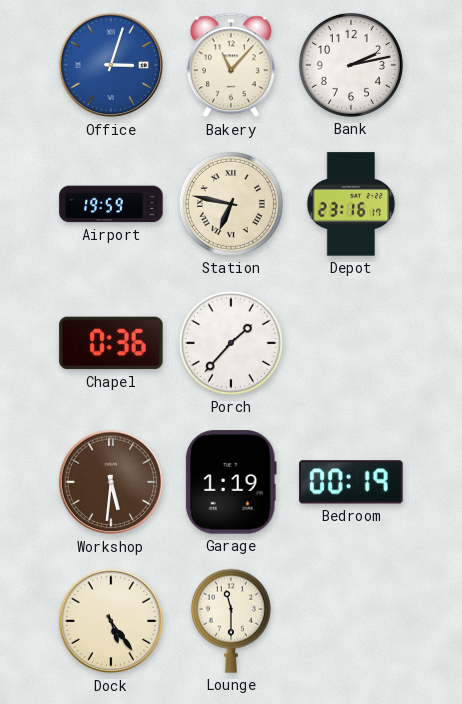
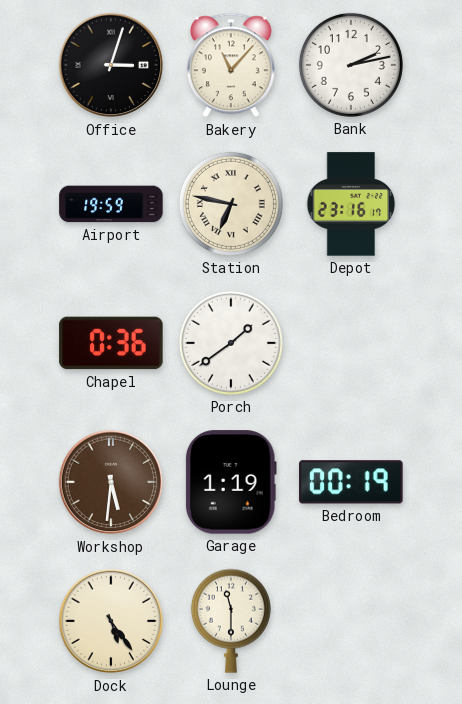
Office dial: blue -> black (111, 65)
Porch: 1:37 -> 1:39 (231, 343)
